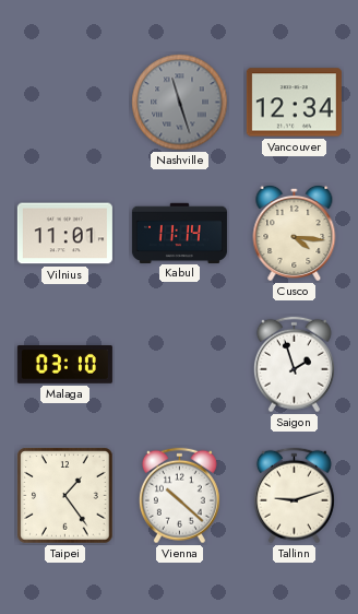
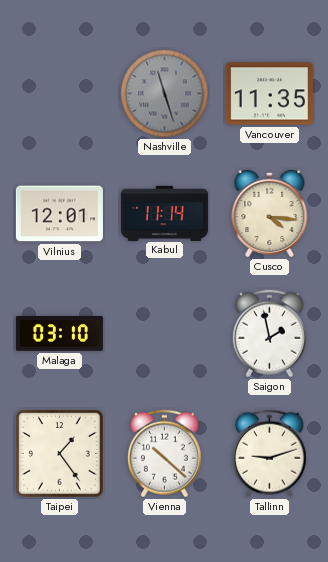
Vancouver: 12:34 -> 11:35 (269, 94)
Vilnius: 11:01 -> 12:01 (59, 214)
Saigon: 1:57 -> 1:58 (269, 334)
